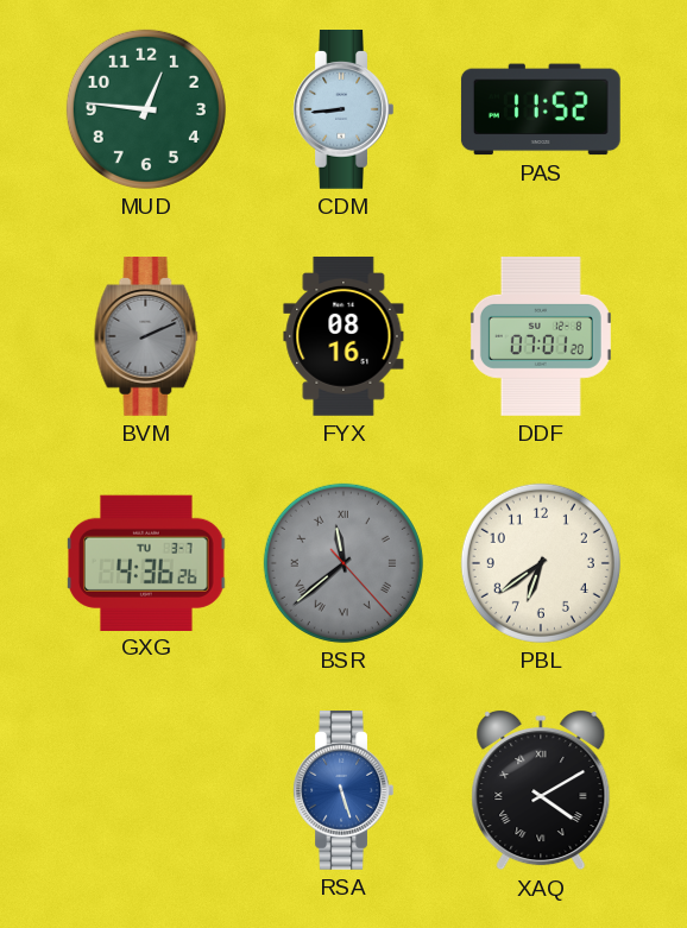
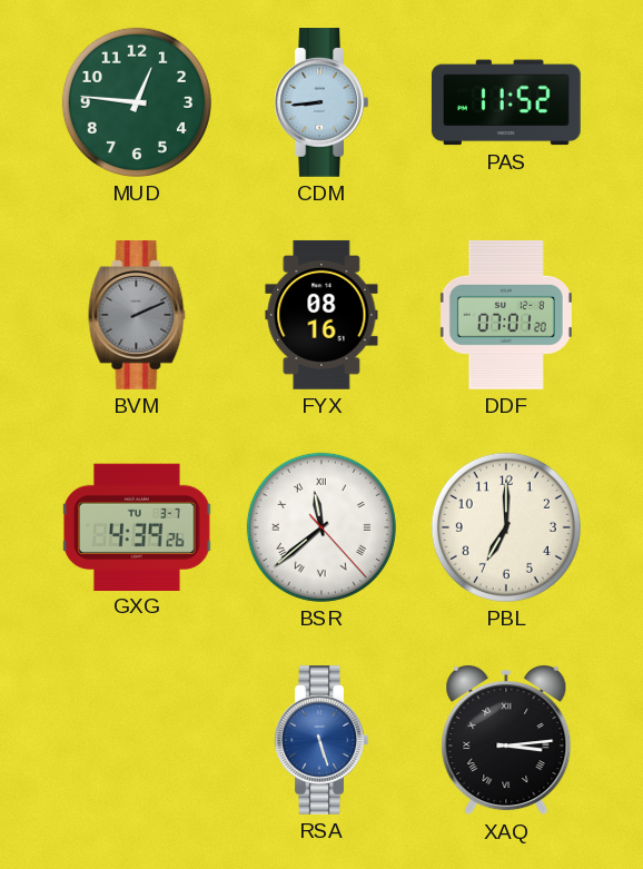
GXG: 4:36 -> 4:39 (137, 526)
BSR dial: grey -> white (321, 527)
PBL: 6:39 -> 7:00 (506, 527)
XAQ: 4:10 -> 3:14 (506, 740)
